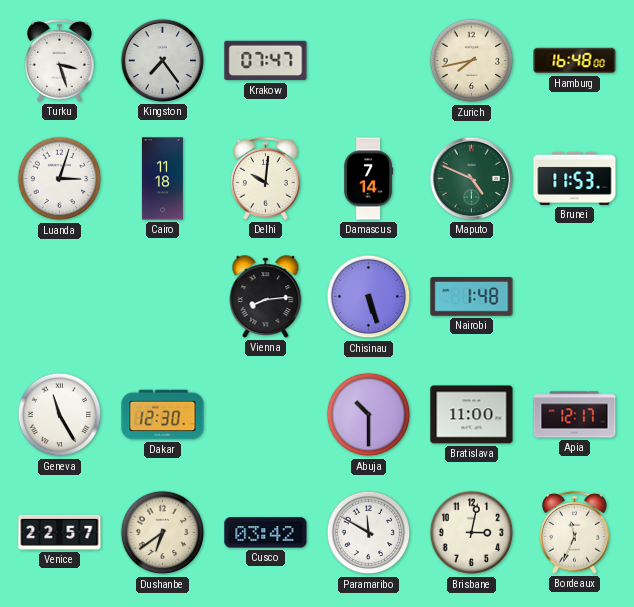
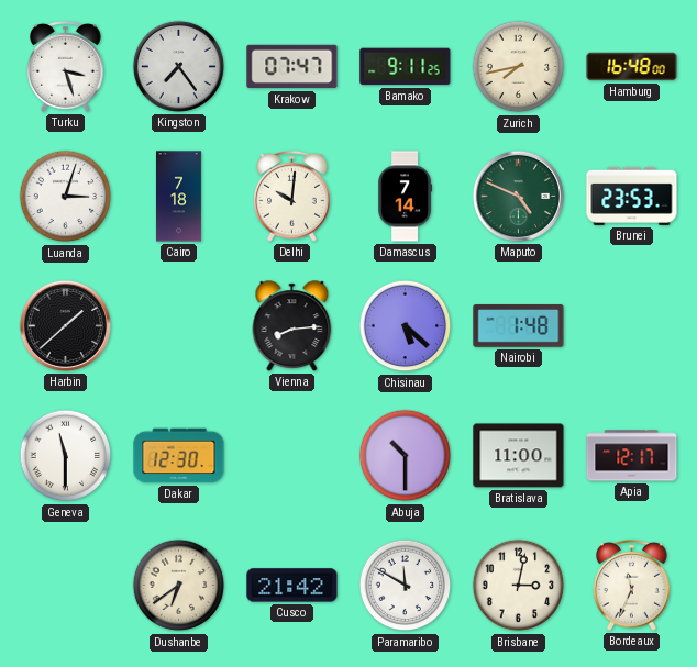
Bamako: none -> 9:11 (406, 67)
Cairo: 11:18 -> 7:18 (178, 197)
Brunei: 11:53 -> 23:53 (632, 196)
Harbin: none -> 1:38 (65, 325)
Chisinau: 5:27 -> 5:22 (406, 326)
Geneva: 11:25 -> 11:30 (66, 456)
Venice: 22:57 -> none (60, 532)
Cusco: 03:42 -> 21:42 (292, 586)
